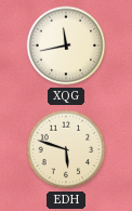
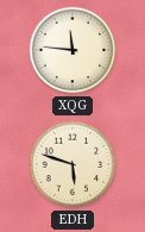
XQG: 11:43 -> 11:46 (72, 50)
